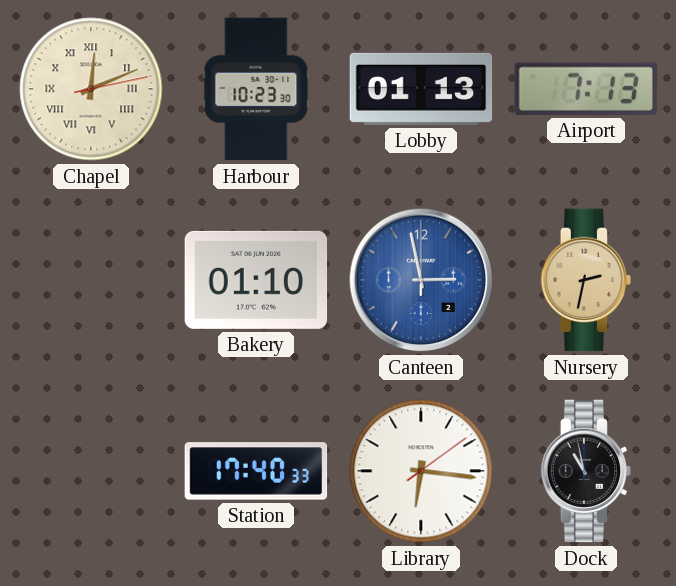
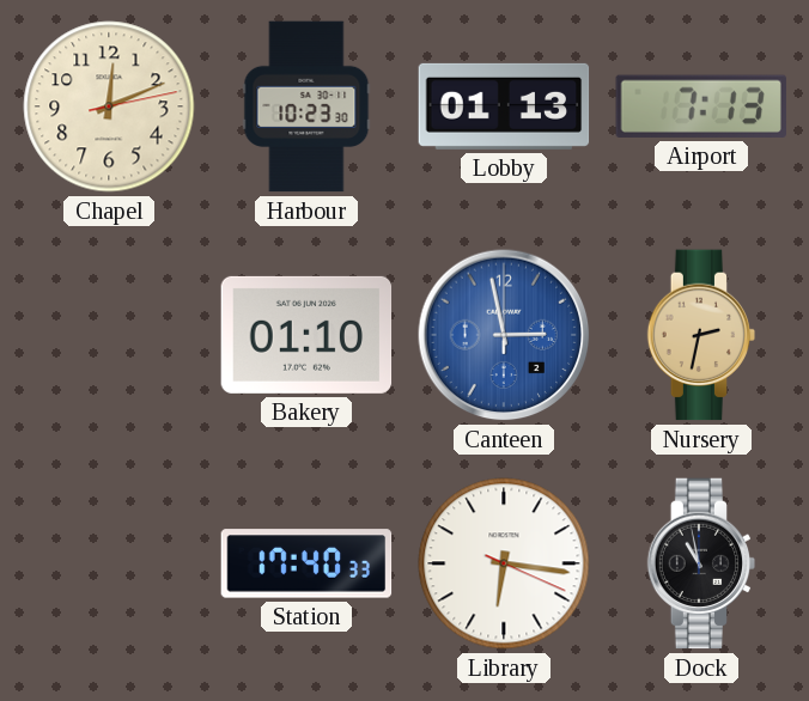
Chapel numerals: Roman -> Arabic (109, 106)
Library: 6:16:09 -> 6:16:19 (504, 563)
